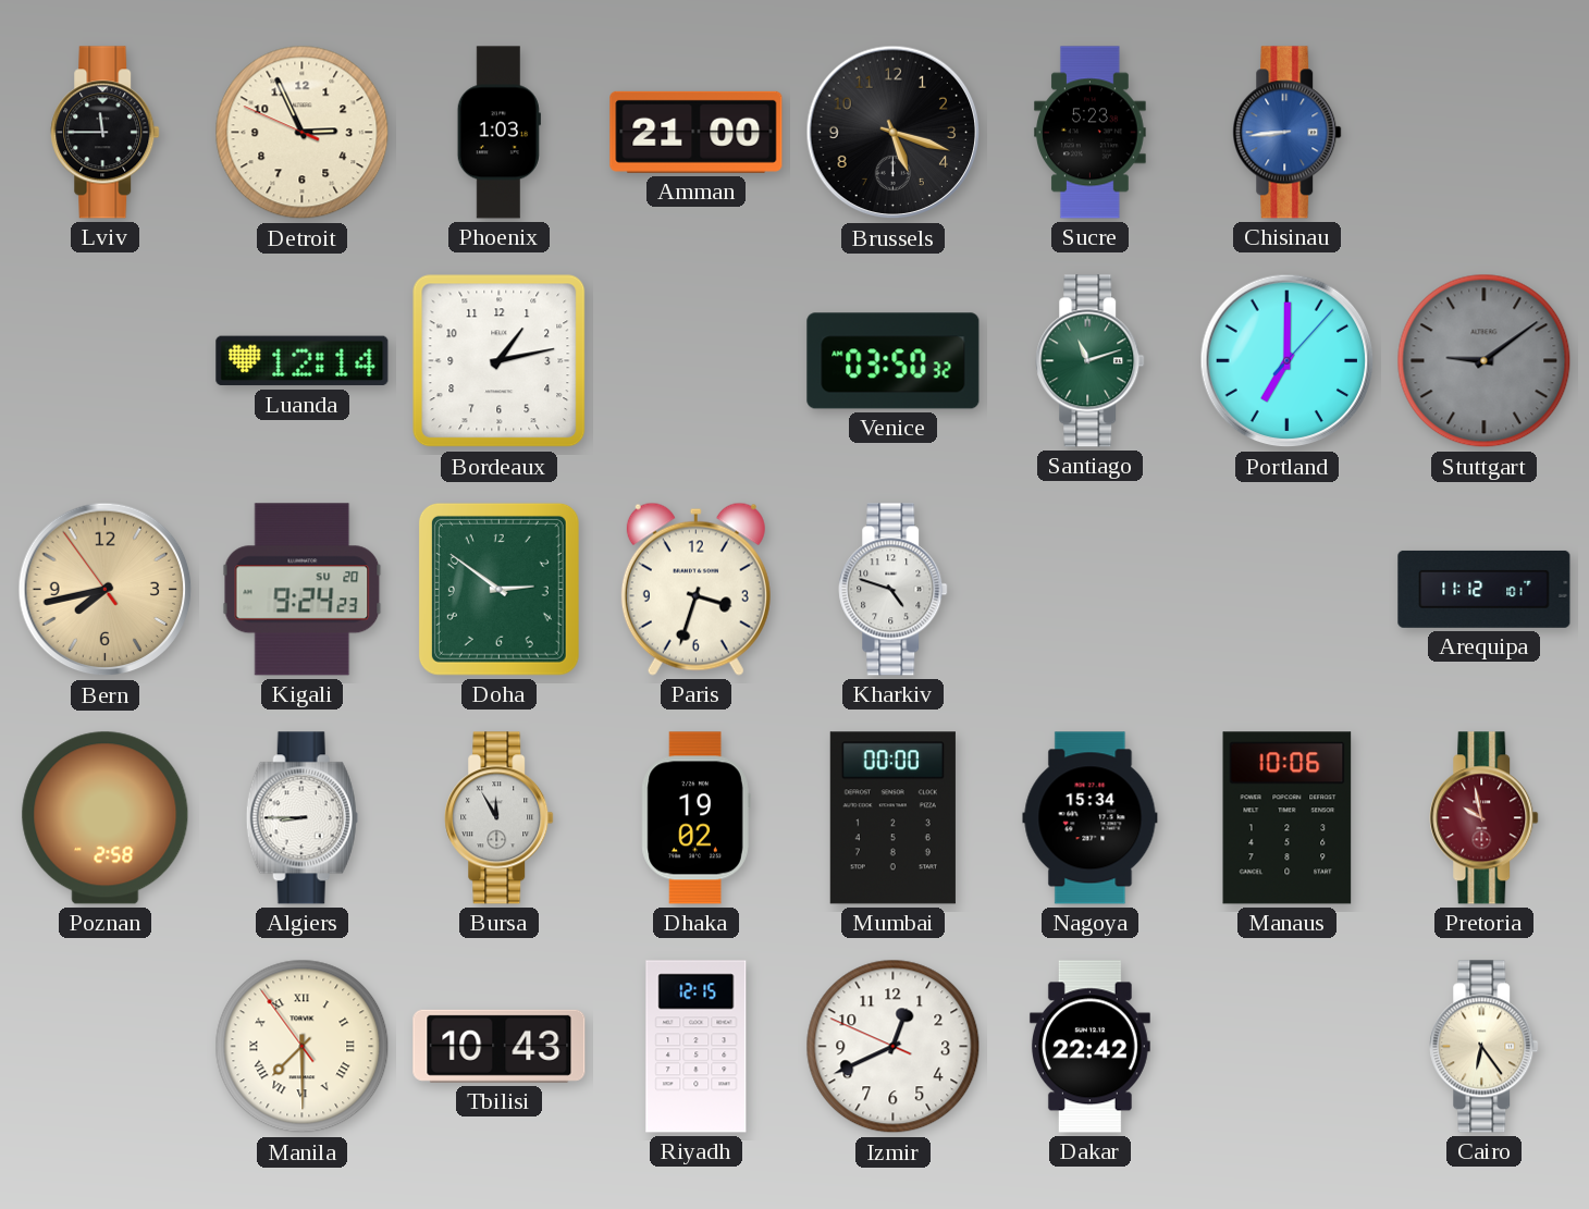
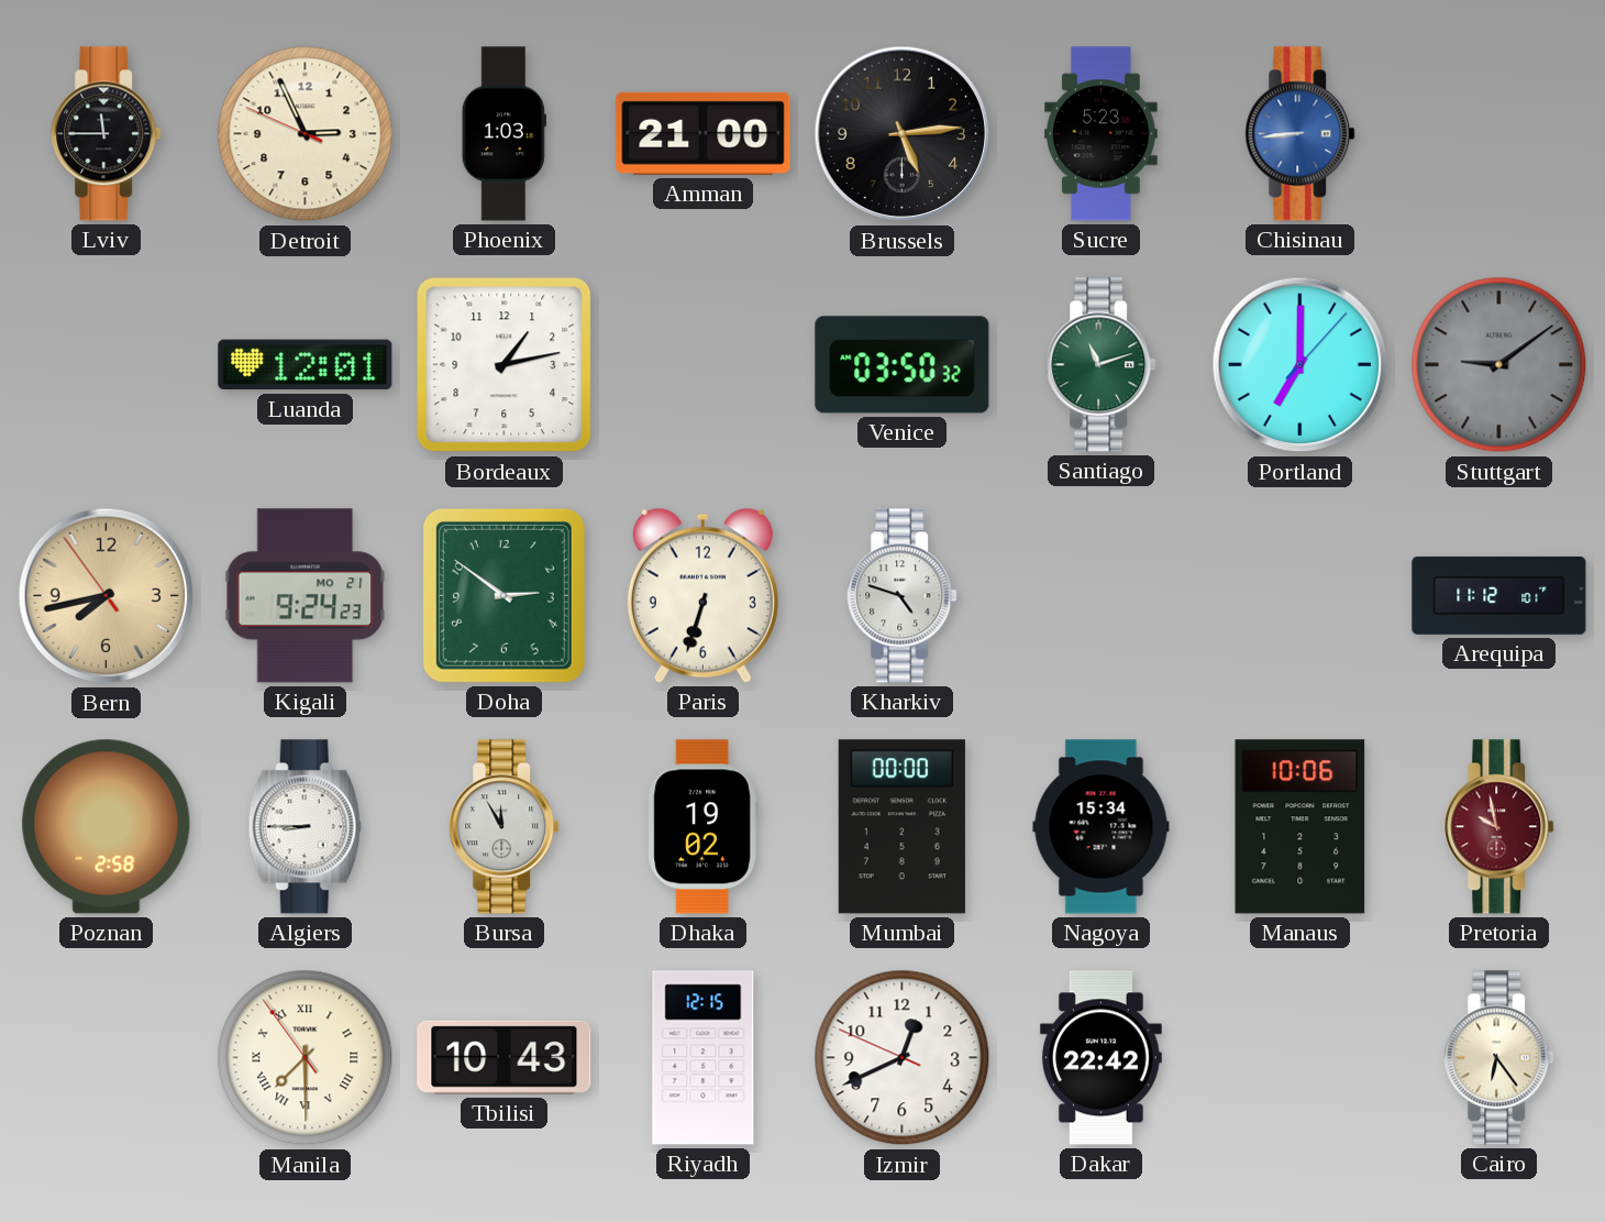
Brussels: 5:18 -> 5:14 (903, 134)
Luanda: 12:14 -> 12:01 (306, 365)
Kigali date: SU 20 -> MO 21 (306, 596)
Paris: 3:33 -> 6:33 (702, 595)
